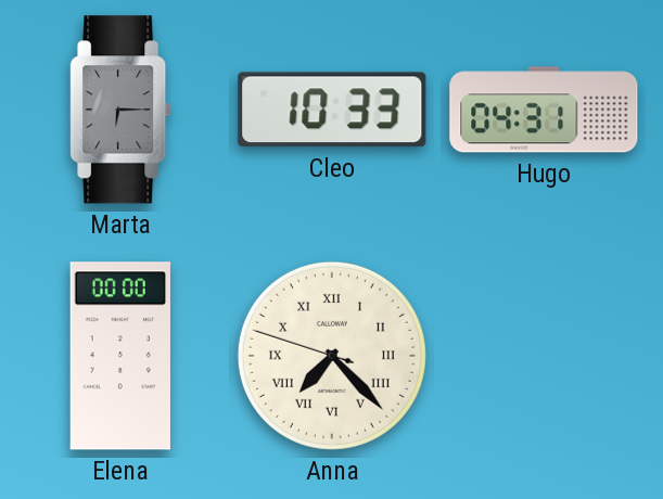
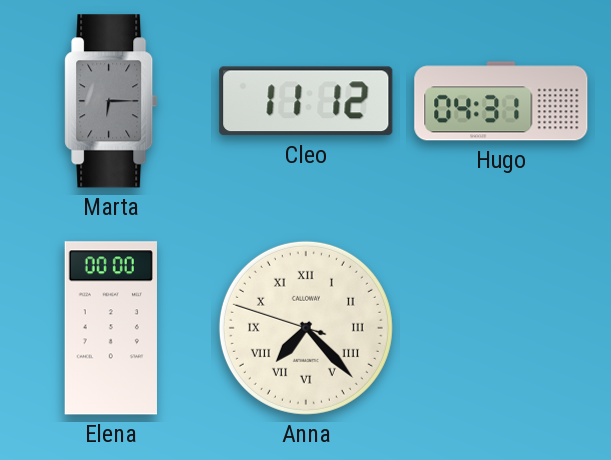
Cleo: 10:33 -> 11:12 (306, 101)
